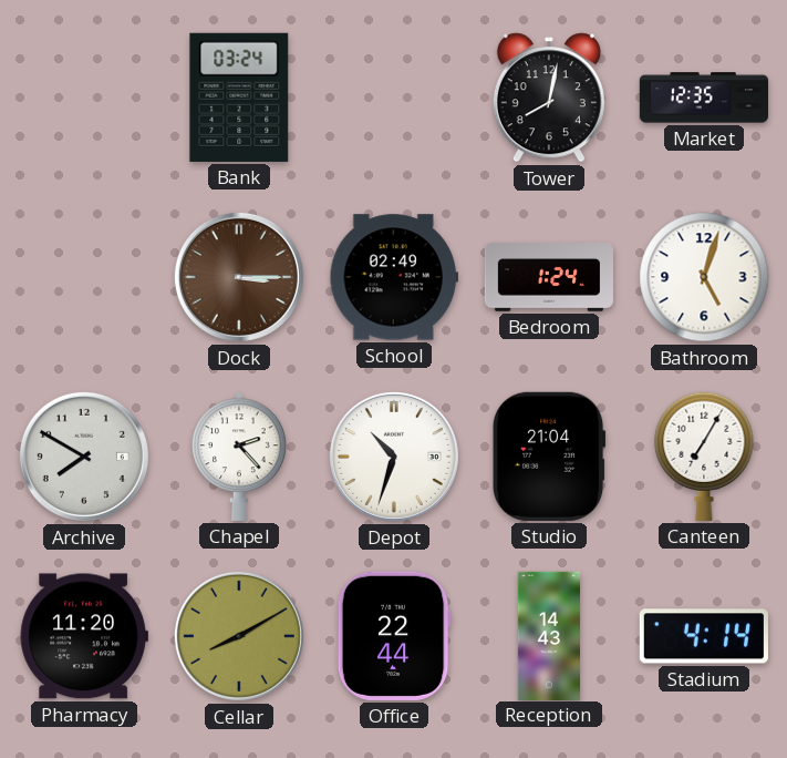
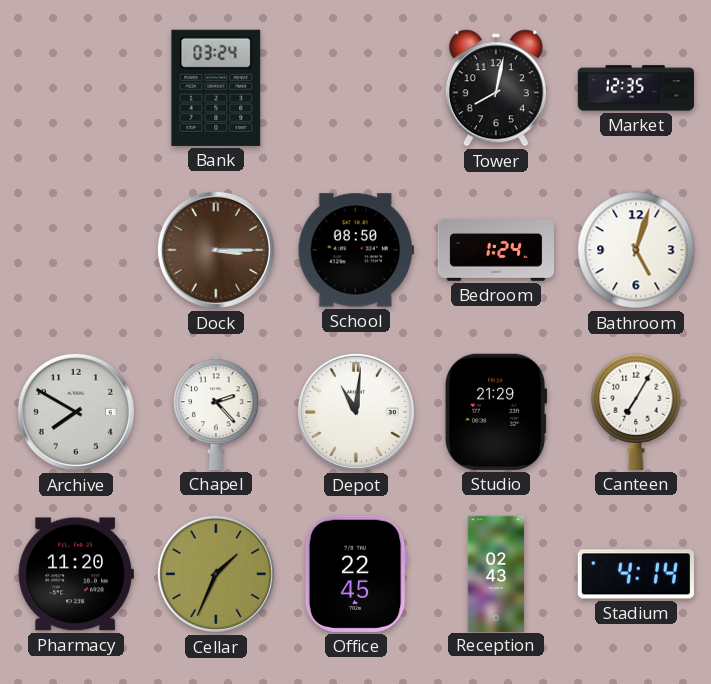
School: 02:49 -> 08:50 (356, 250)
Depot: 10:33 -> 11:01 (356, 412)
Studio: 21:04 -> 21:29 (496, 412)
Cellar: 8:10 -> 1:34 (216, 574)
Office: 22:44 -> 22:45 (356, 574)
Reception: 14:43 -> 02:43 (495, 573)
